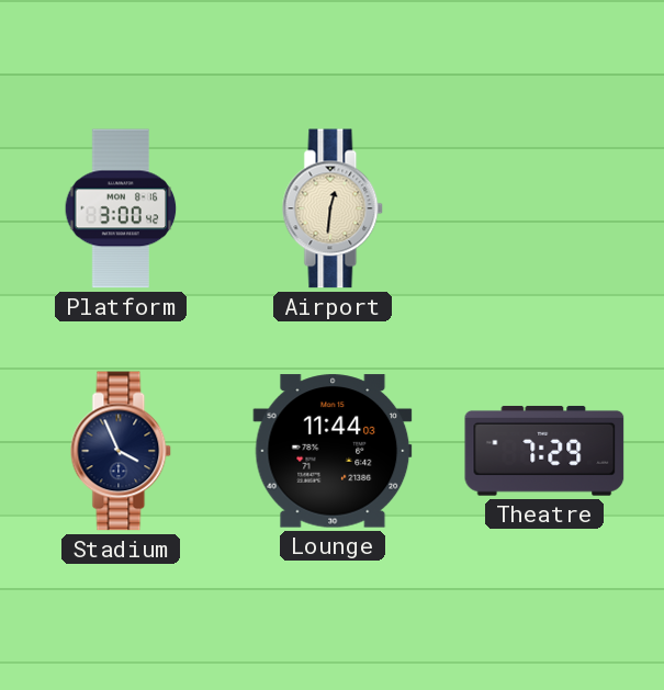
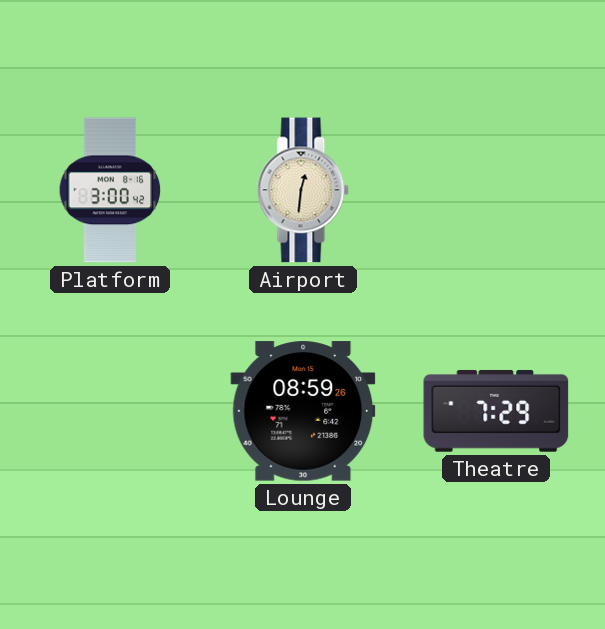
Stadium: 3:56 -> none (121, 451)
Lounge: 11:44 -> 08:59 (303, 411)
